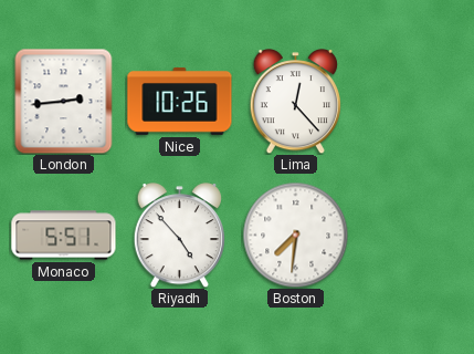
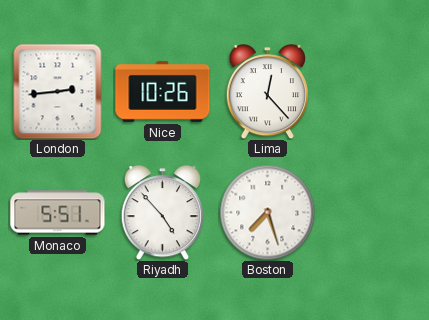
Boston: 7:31 -> 7:27 (267, 212)
